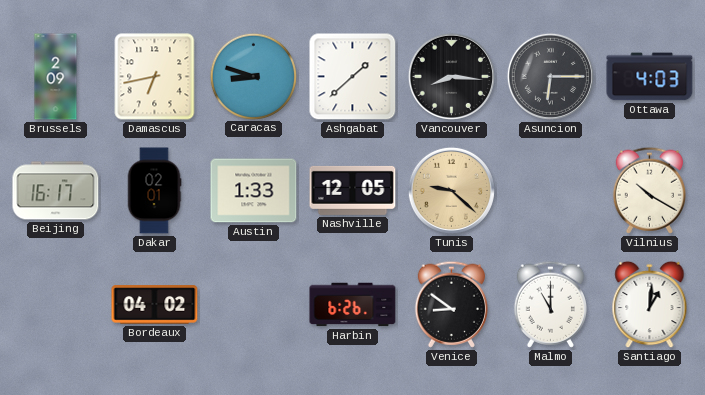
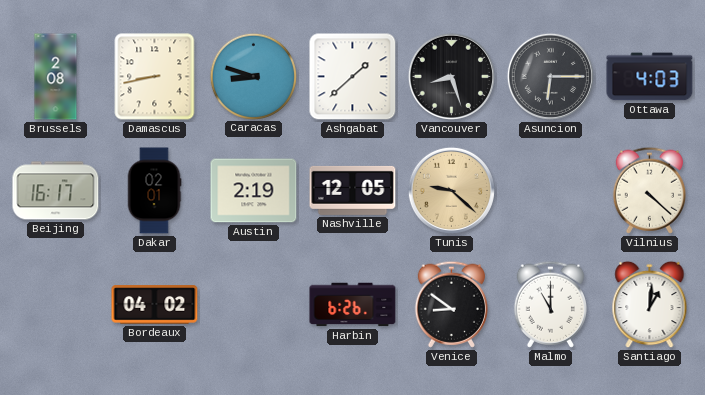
Brussels: 2:09 -> 2:08 (56, 77)
Damascus: 6:43 -> 8:43 (155, 77)
Vancouver: 8:16 -> 8:27 (451, 76)
Austin: 1:33 -> 2:19 (254, 191)
Vilnius: 10:20 -> 4:22 (649, 190)
